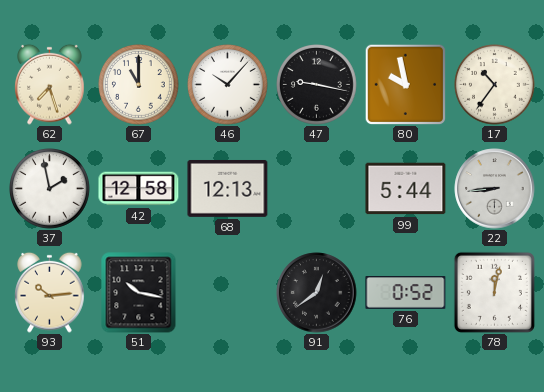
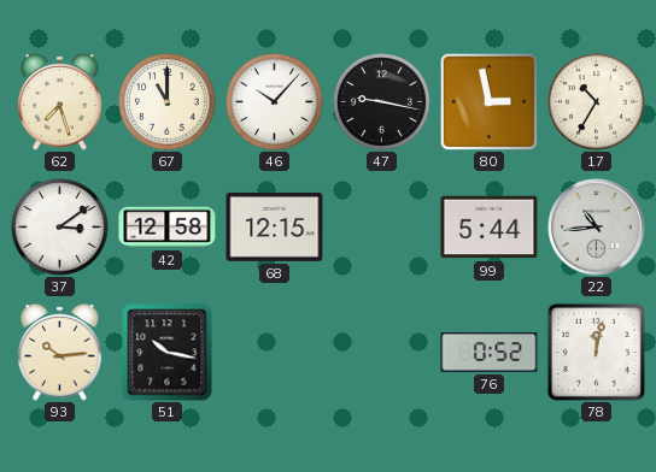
80: 9:58 -> 2:58 (488, 101)
17: 10:36 -> 10:35 (597, 102)
37: 1:58 -> 3:09 (60, 228)
68: 12:13 -> 12:15 (275, 226)
22: 8:44 -> 10:44 (597, 228)
91: 12:39 -> none (317, 293)
